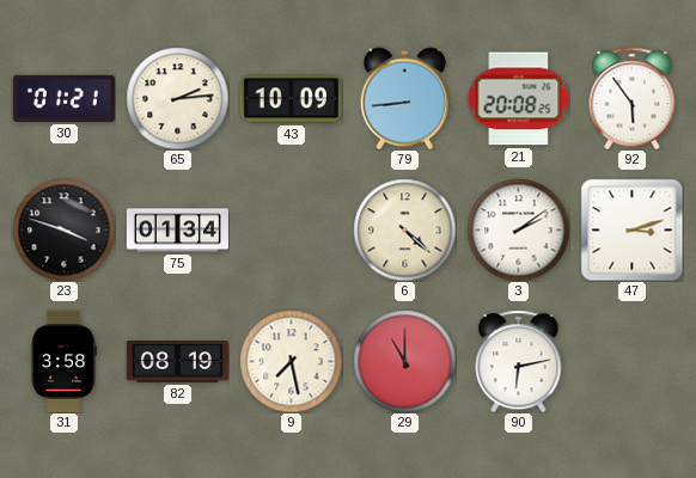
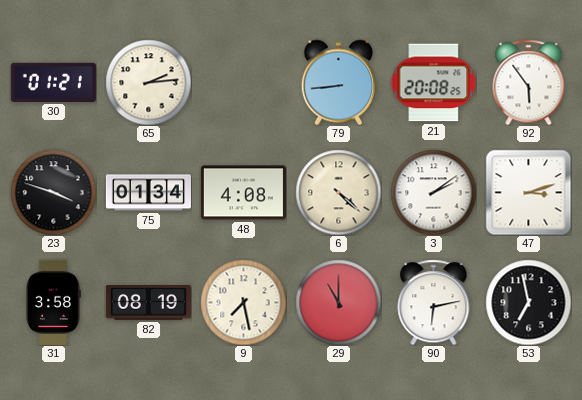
43: 10:09 -> none (291, 99)
48: none -> 4:08 (243, 193)
53: none -> 6:58 (528, 302)
